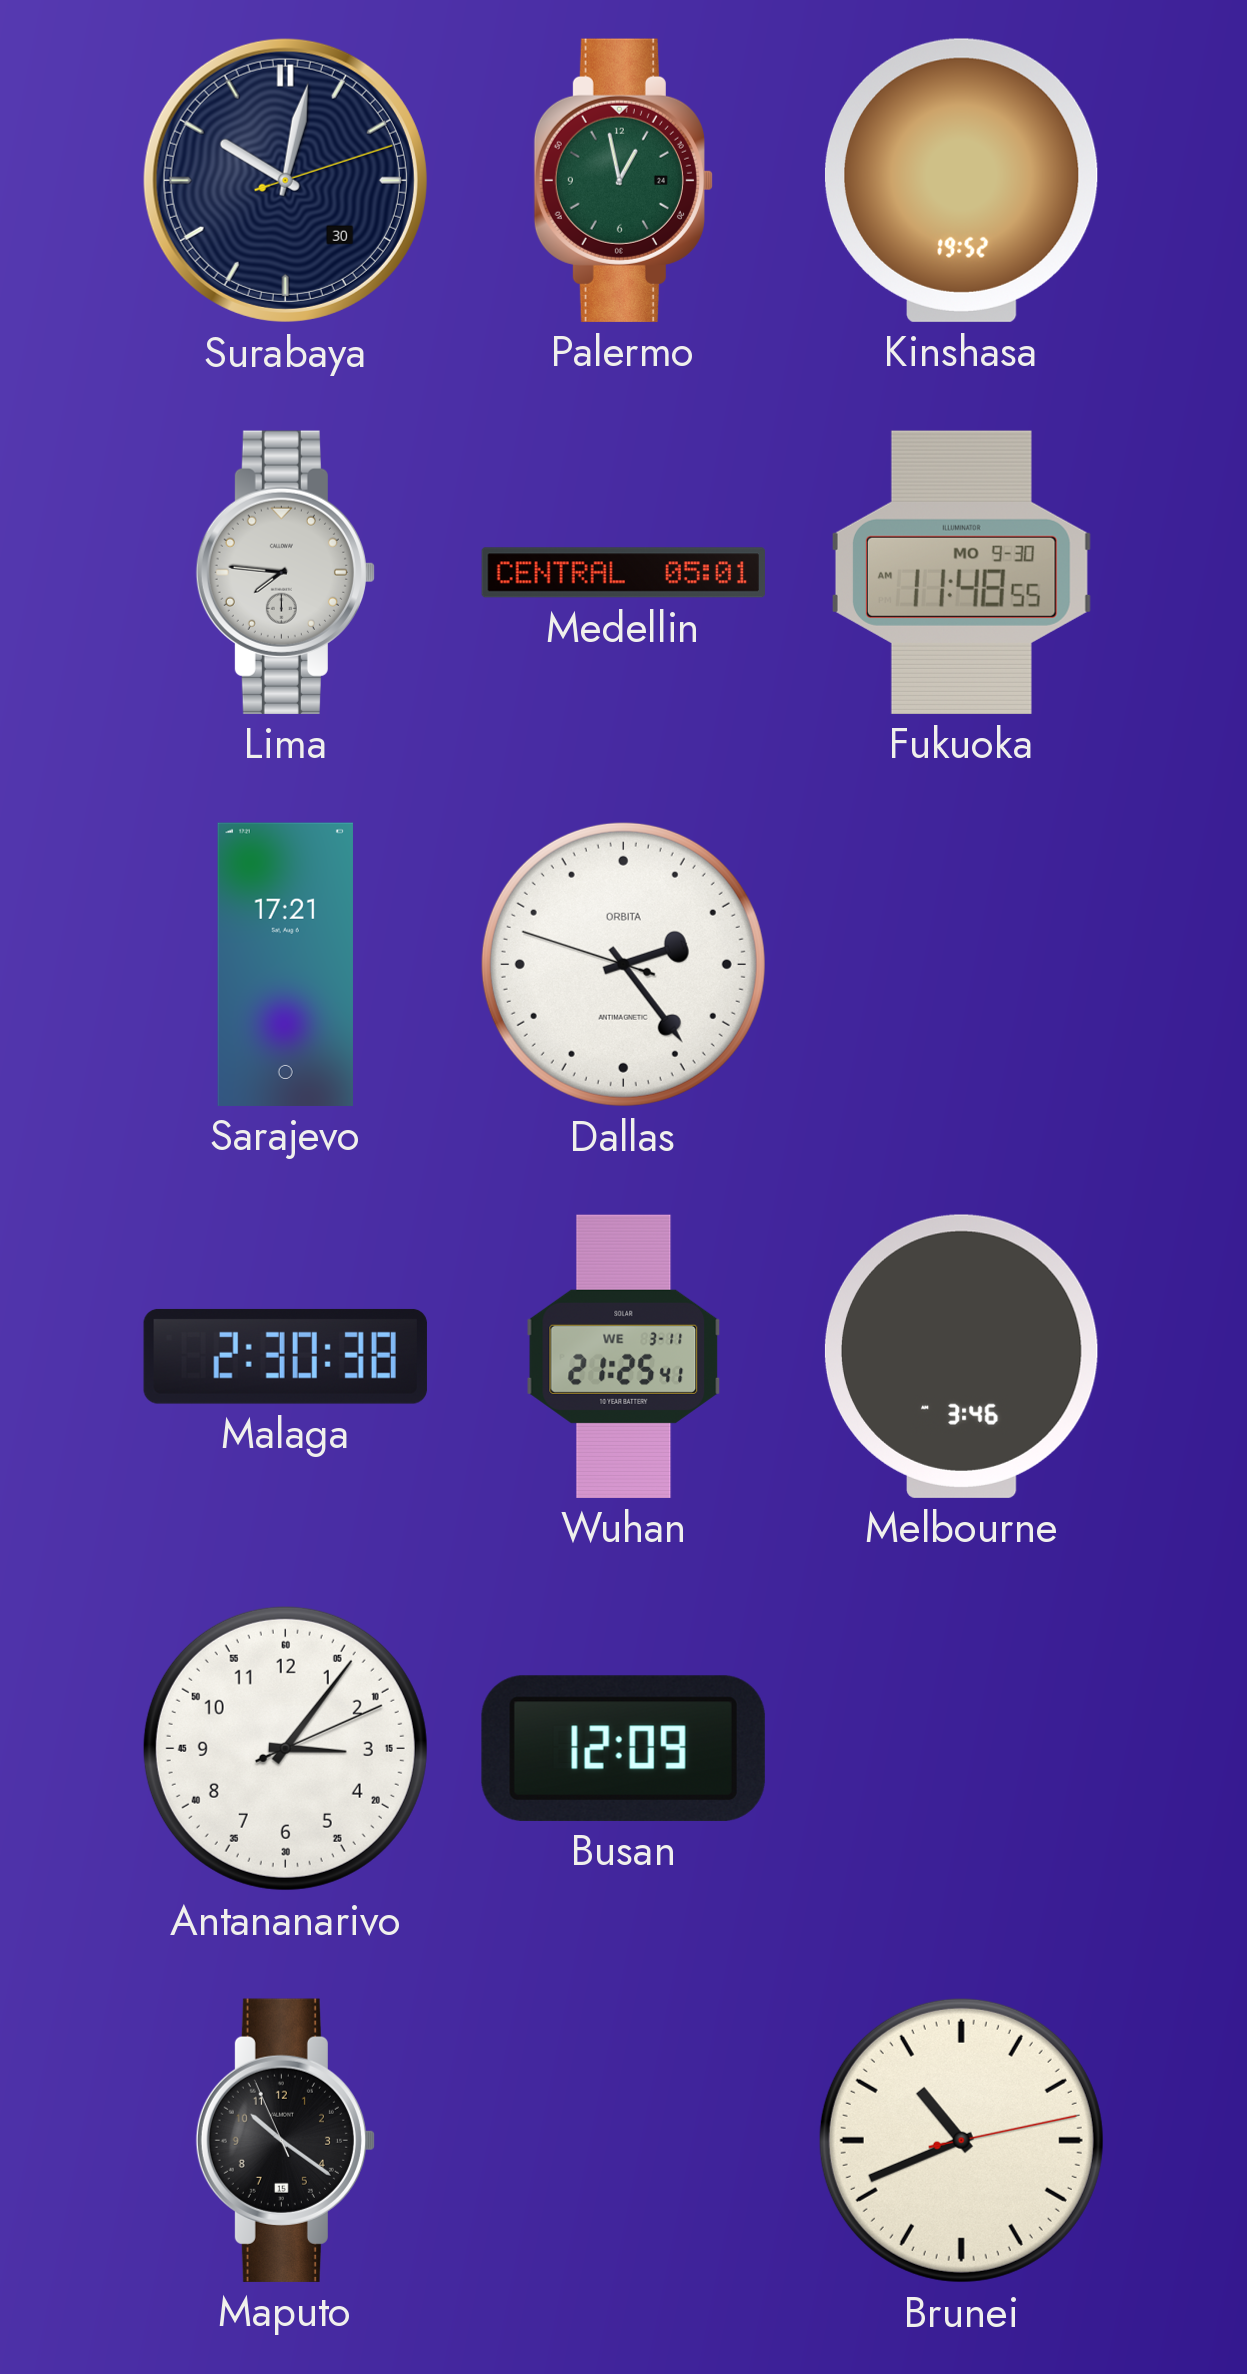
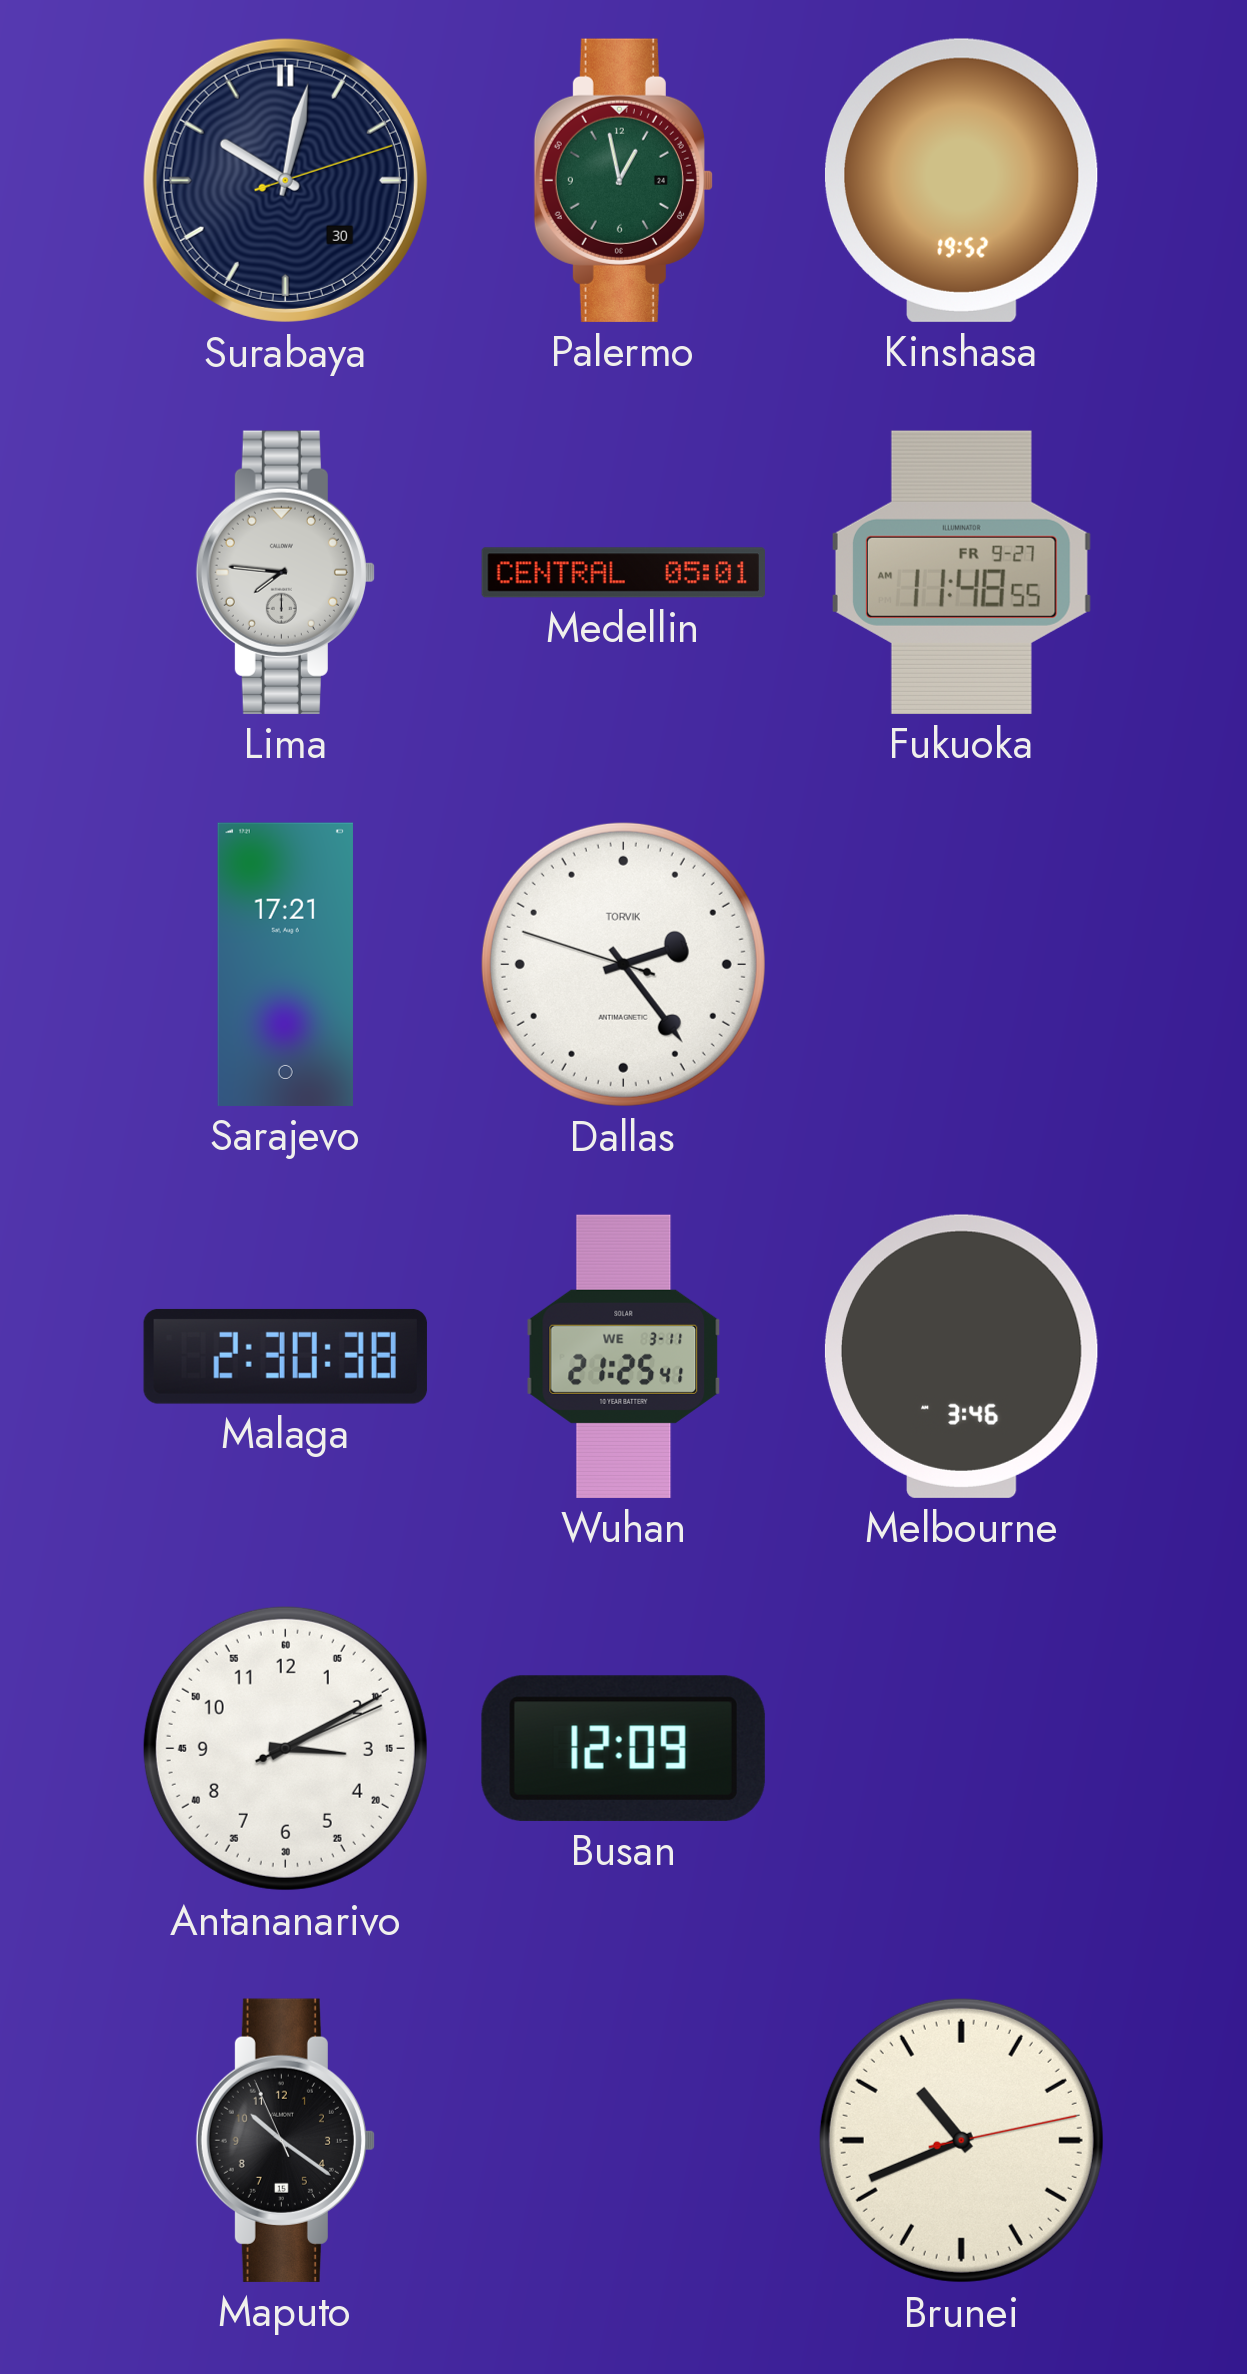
Fukuoka date: MO 9-30 -> FR 9-27 (961, 572)
Dallas brand: ORBITA -> TORVIK (623, 964)
Antananarivo: 3:06 -> 3:10 (285, 1748)
